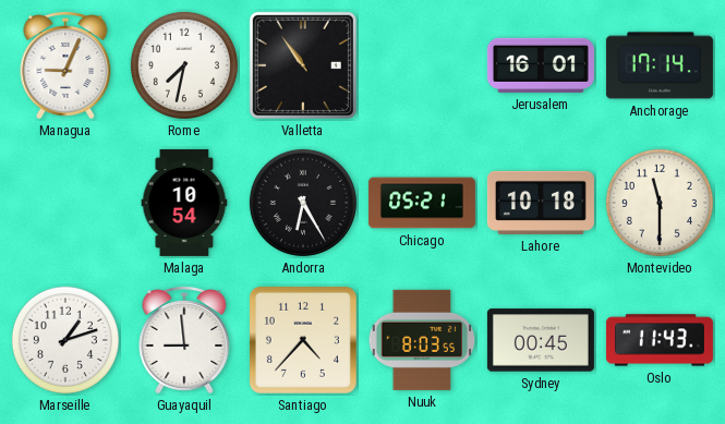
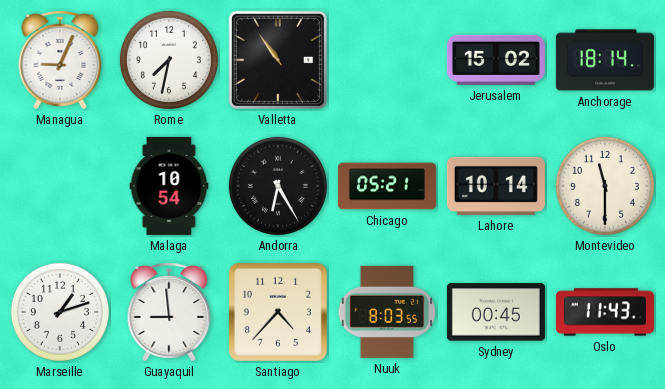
Jerusalem: 16:01 -> 15:02 (496, 60)
Anchorage: 17:14 -> 18:14 (605, 60)
Lahore: 10:18 -> 10:14 (496, 186)
